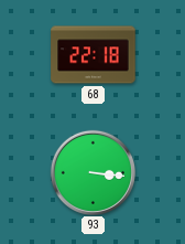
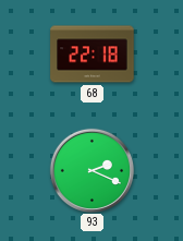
93: 3:16 -> 2:19 (91, 170)
